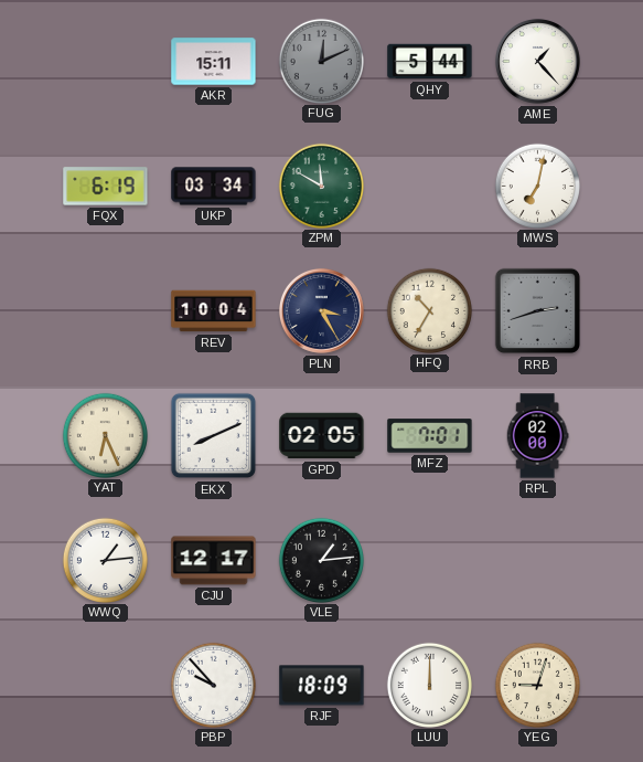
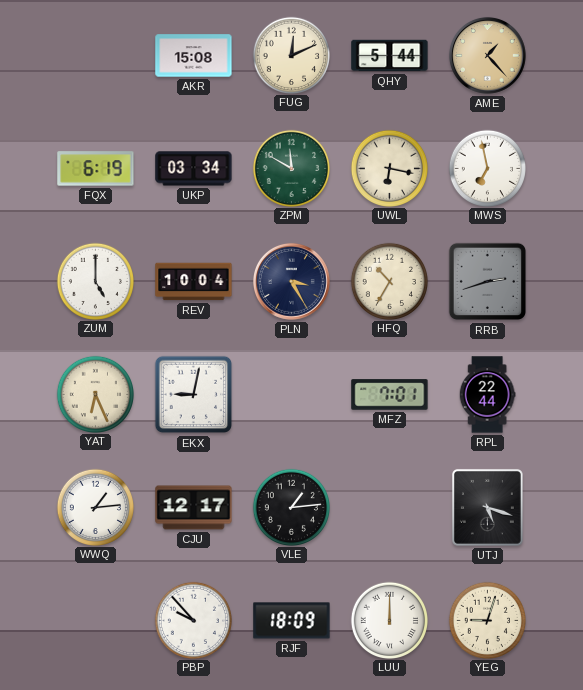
AKR: 15:11 -> 15:08 (194, 56)
FUG dial: grey -> cream (291, 55)
AME dial: white -> champagne (487, 55)
UWL: none -> 6:17 (389, 168)
MWS: 7:02 -> 6:58 (487, 168)
ZUM: none -> 5:00 (95, 281)
EKX: 8:11 -> 9:02 (194, 395)
GPD: 02:05 -> none (322, 436)
RPL: 02:00 -> 22:44 (487, 395)
UTJ: none -> 5:18 (487, 507)
